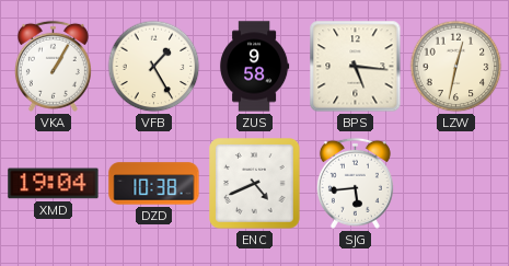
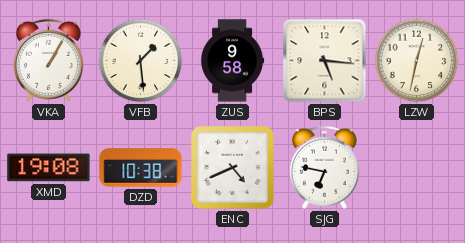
VFB: 1:25 -> 1:29 (141, 61)
XMD: 19:04 -> 19:08 (49, 168)
SJG: 5:44 -> 6:47 (324, 167)
